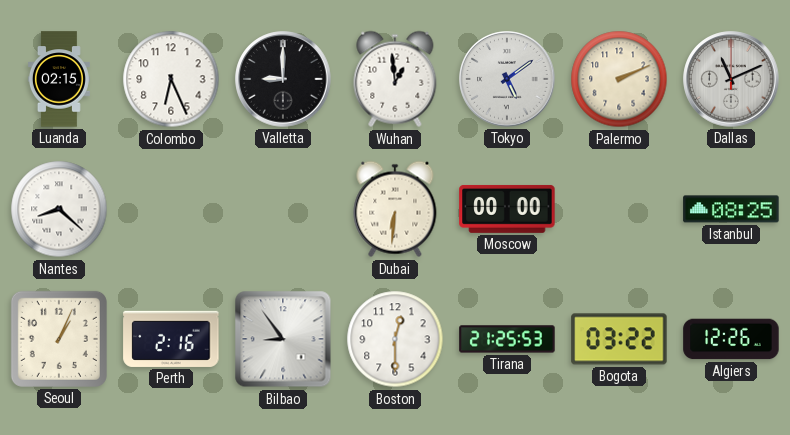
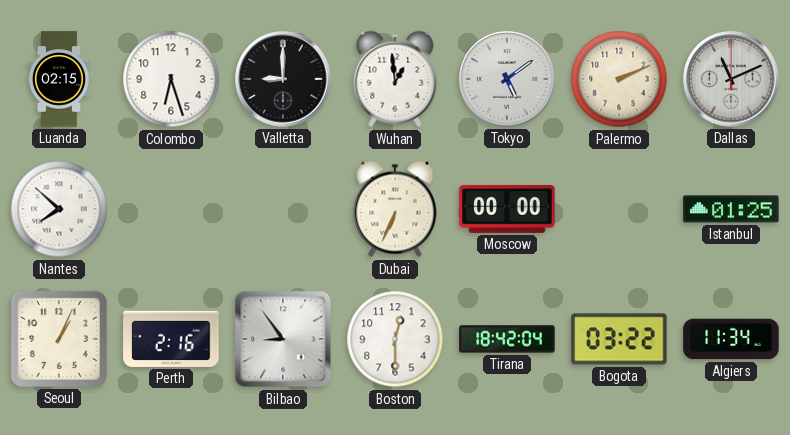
Colombo: 6:26 -> 6:27 (171, 79)
Nantes: 8:22 -> 7:52 (59, 209)
Dubai: 6:31 -> 6:34 (395, 209)
Istanbul: 08:25 -> 01:25 (731, 209)
Tirana: 21:25 -> 18:42 (507, 339)
Algiers: 12:26 -> 11:34 (731, 339)
